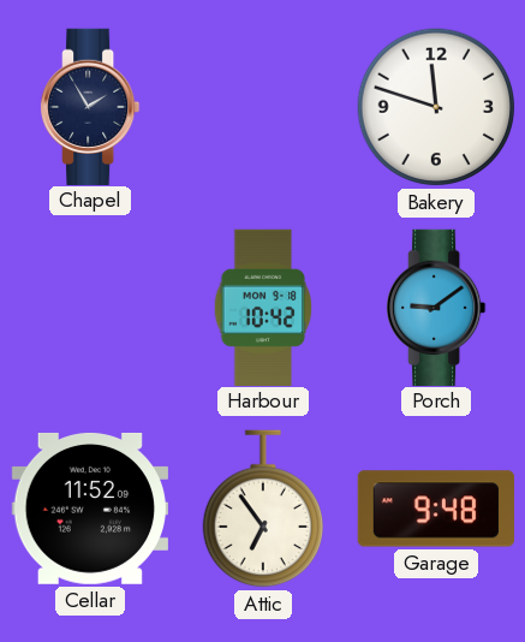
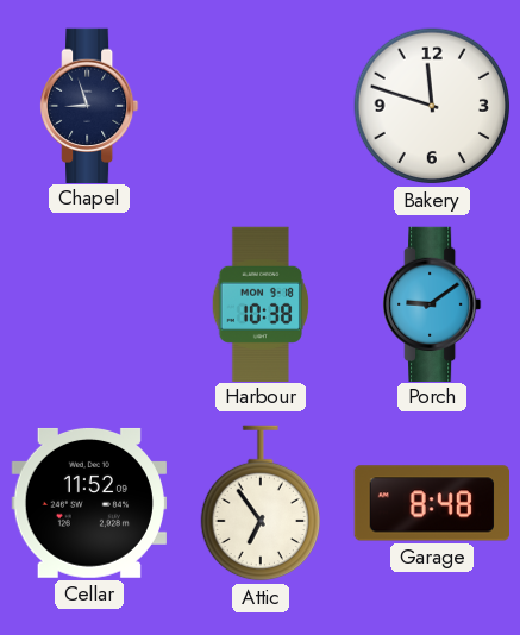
Chapel: 1:55 -> 8:57 (90, 105)
Harbour: 10:42 -> 10:38 (259, 303)
Garage: 9:48 -> 8:48 (431, 503)
